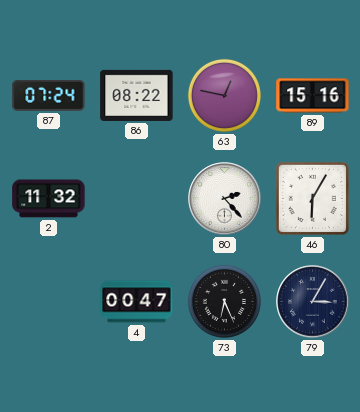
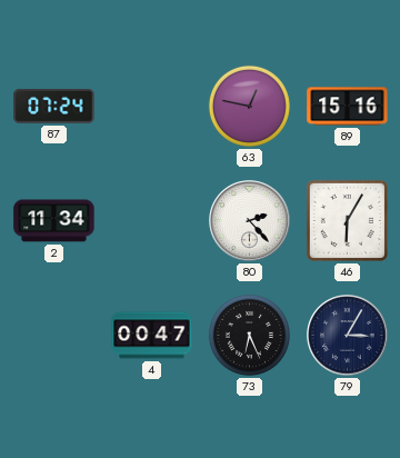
86: 08:22 -> none (137, 95)
2: 11:32 -> 11:34 (54, 221)
